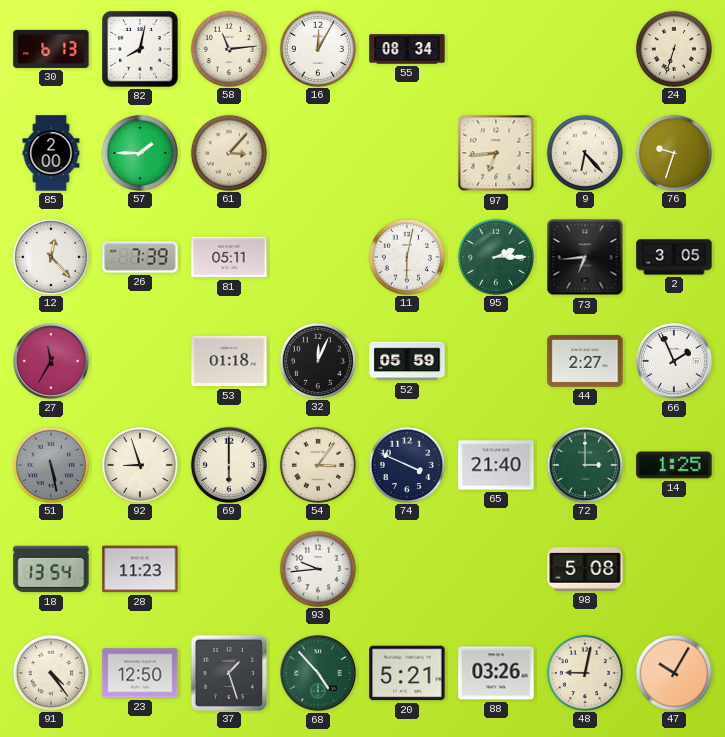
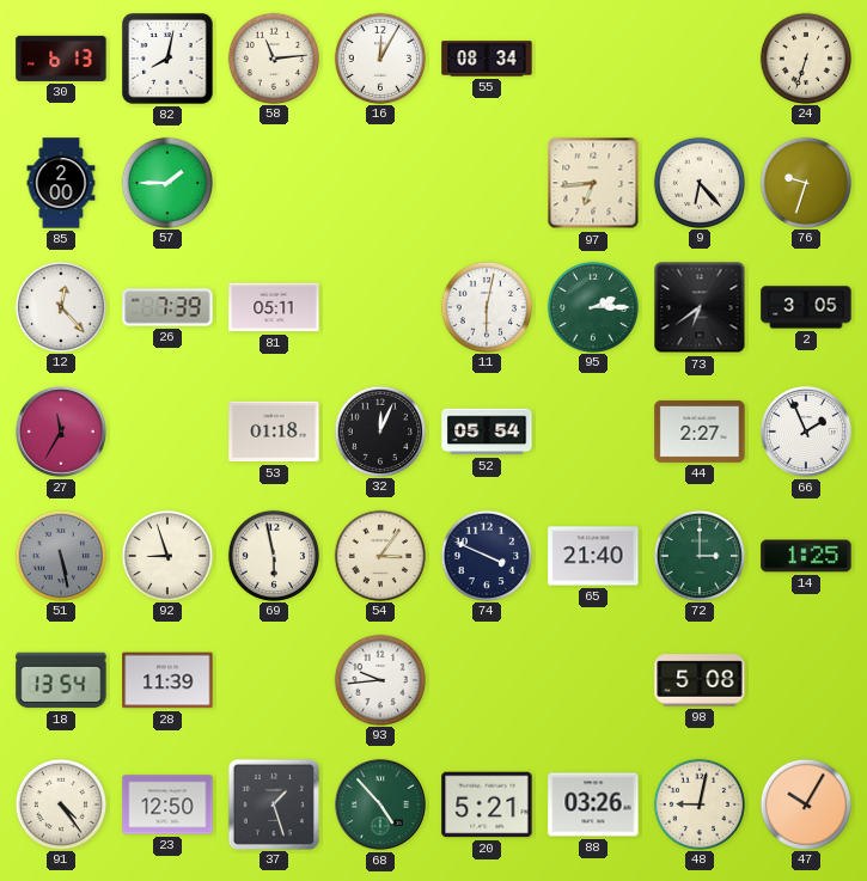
61: 3:07 -> none (228, 152)
73: 6:44 -> 6:39 (700, 307)
52: 05:59 -> 05:54 (487, 432)
69: 6:00 -> 5:58 (273, 555)
28: 11:23 -> 11:39 (167, 680)
